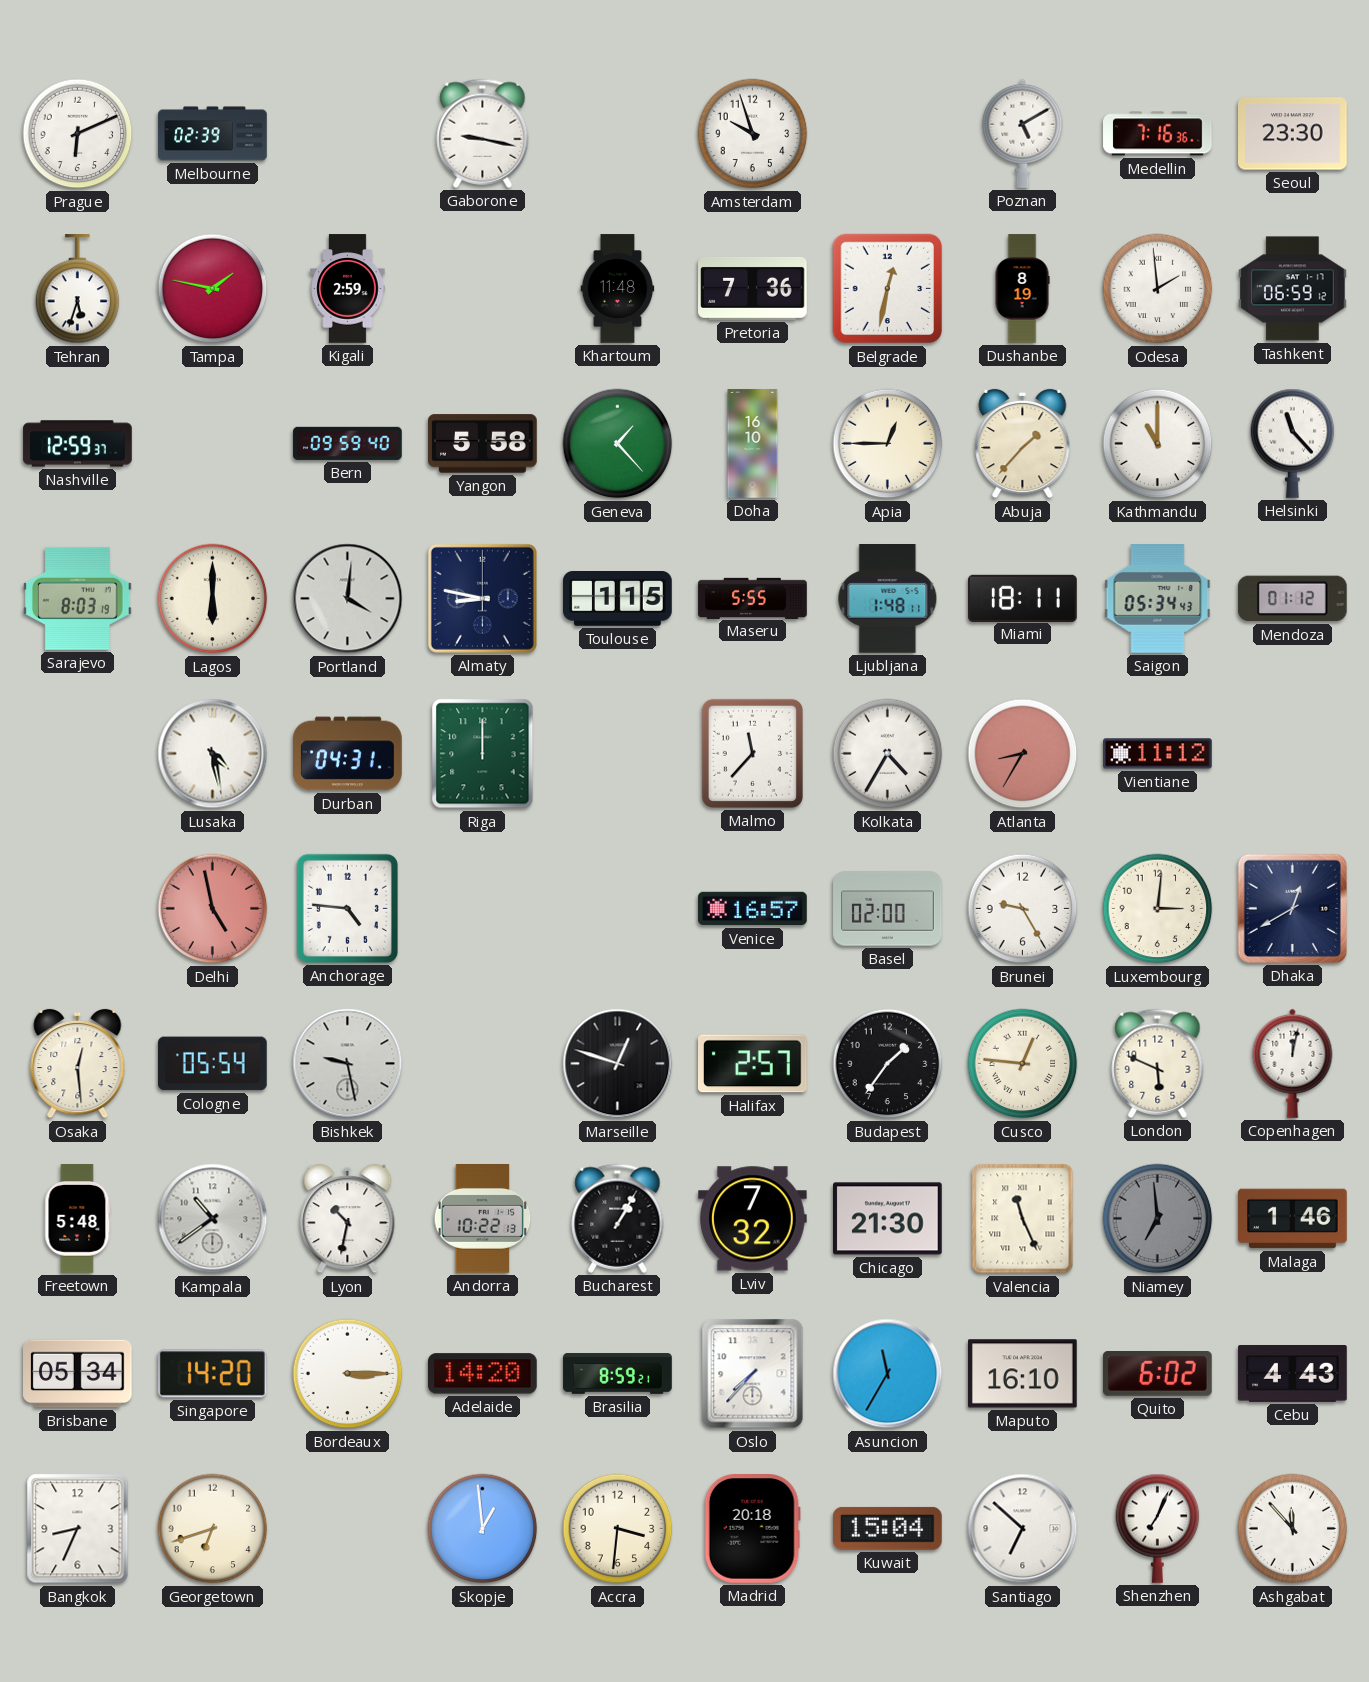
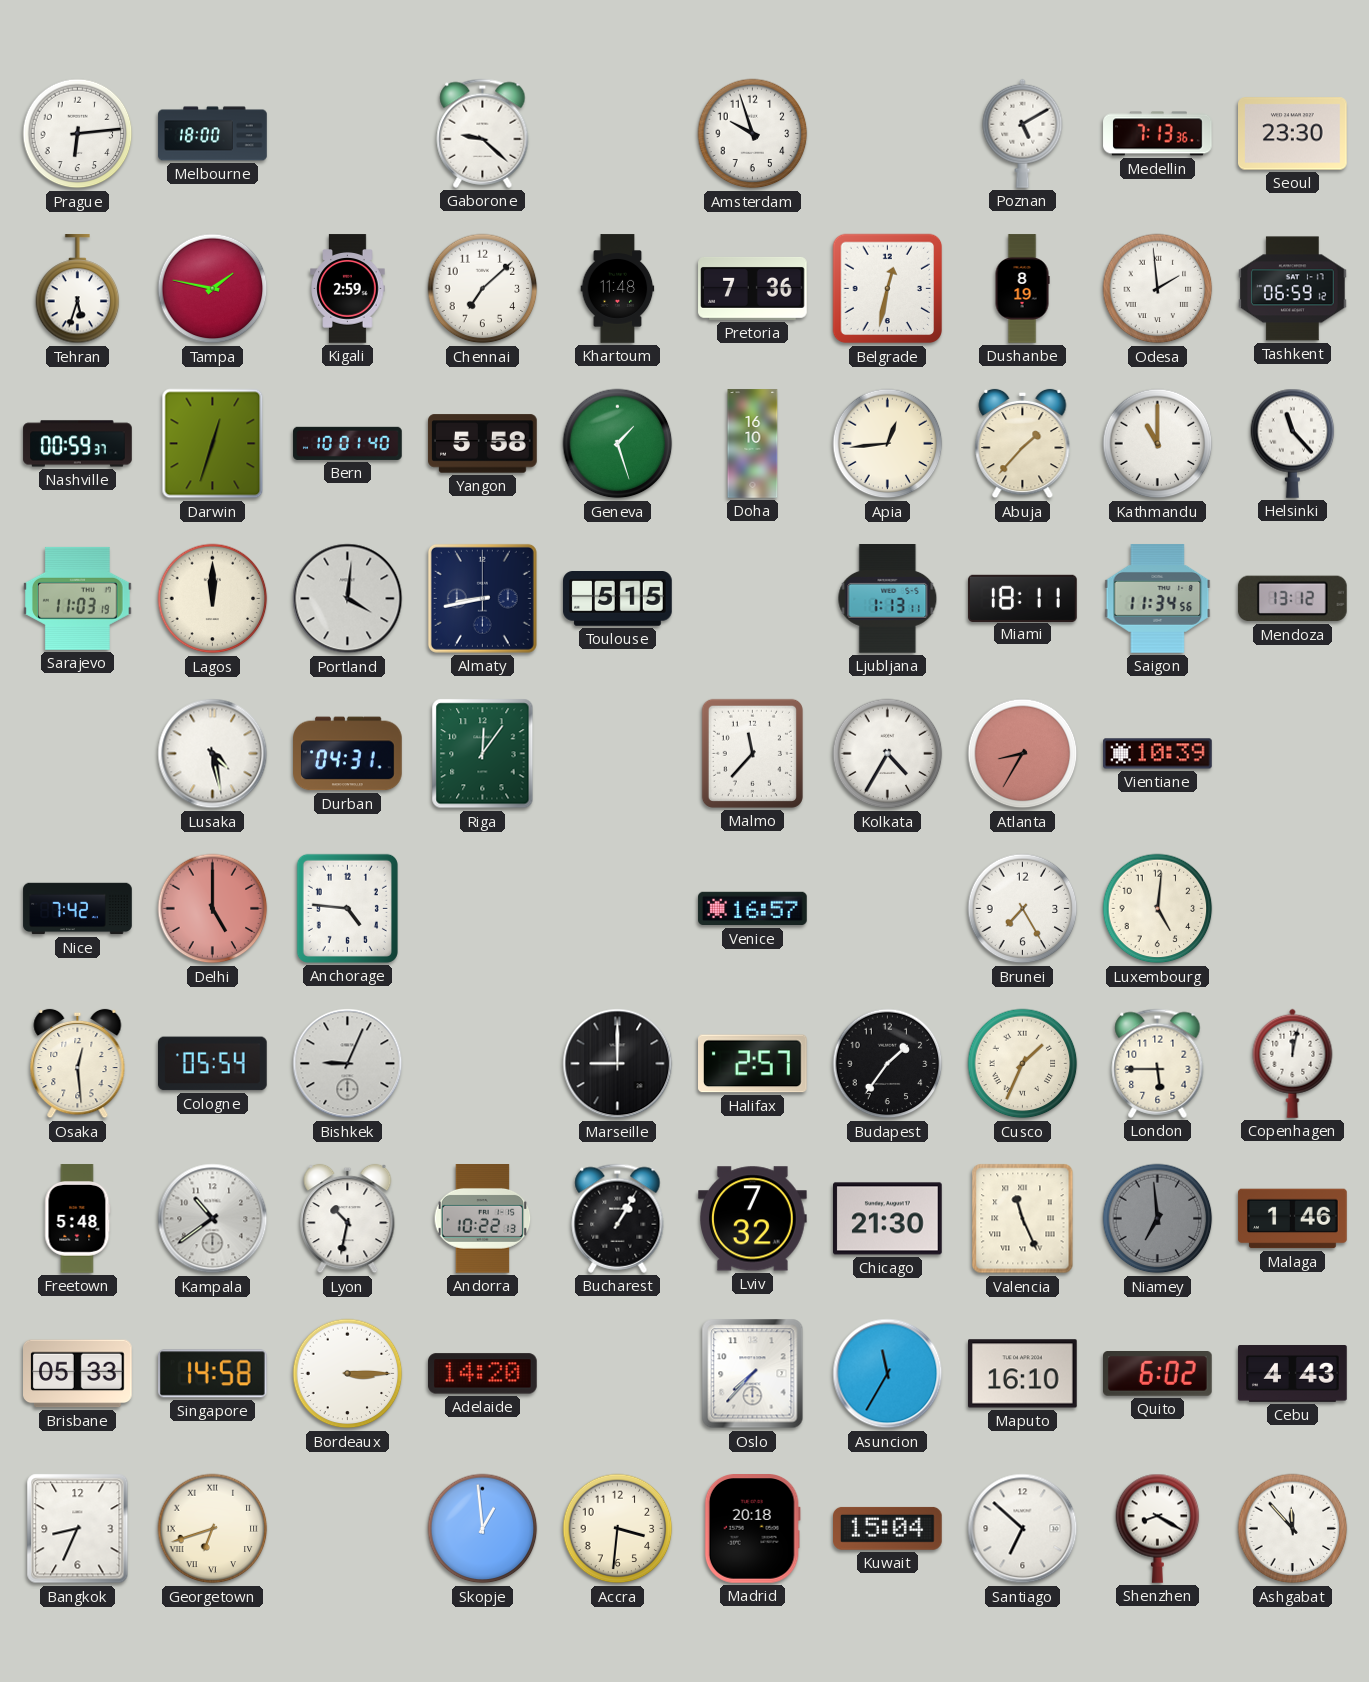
Prague: 6:11 -> 6:14 (78, 134)
Melbourne: 02:39 -> 18:00 (213, 134)
Gaborone: 9:17 -> 9:22 (483, 133)
Medellin: 7:16 -> 7:13 (1158, 134)
Chennai: none -> 7:08 (483, 289)
Nashville: 12:59 -> 00:59 (78, 444)
Darwin: none -> 12:33 (213, 444)
Bern: 09:59 -> 10:01 (348, 443)
Geneva: 1:23 -> 1:27 (618, 444)
Apia: 12:45 -> 12:44 (888, 444)
Sarajevo: 8:03 -> 11:03 (78, 598)
Lagos: 6:00 -> 12:00 (213, 599)
Almaty: 8:47 -> 8:43 (482, 598)
Toulouse: 1:15 -> 5:15 (618, 599)
Maseru: 5:55 -> none (753, 598)
Ljubljana: 1:48 -> 1:13 (888, 599)
Saigon: 05:34 -> 11:34 (1158, 599)
Mendoza: 01:12 -> 13:12 (1292, 599)
Riga: 12:00 -> 12:06 (483, 754)
Vientiane: 11:12 -> 10:39 (1158, 754)
Nice: none -> 7:42 (78, 909)
Delhi: 4:58 -> 5:00 (213, 909)
Basel: 02:00 -> none (888, 909)
Brunei: 9:25 -> 7:25 (1023, 909)
Luxembourg: 3:01 -> 5:01 (1158, 909)
Dhaka: 12:40 -> none (1292, 908)
Bishkek: 9:28 -> 9:04 (348, 1064)
Marseille: 12:48 -> 9:00 (618, 1064)
Cusco: 12:46 -> 1:34 (1023, 1064)
London: 5:49 -> 5:45 (1158, 1063)
Brisbane: 05:34 -> 05:33 (78, 1374)
Singapore: 14:20 -> 14:58 (212, 1374)
Brasilia: 8:59 -> none (618, 1374)
Georgetown numerals: Arabic -> Roman (213, 1529)
Shenzhen: 7:04 -> 8:20 (1158, 1528)
